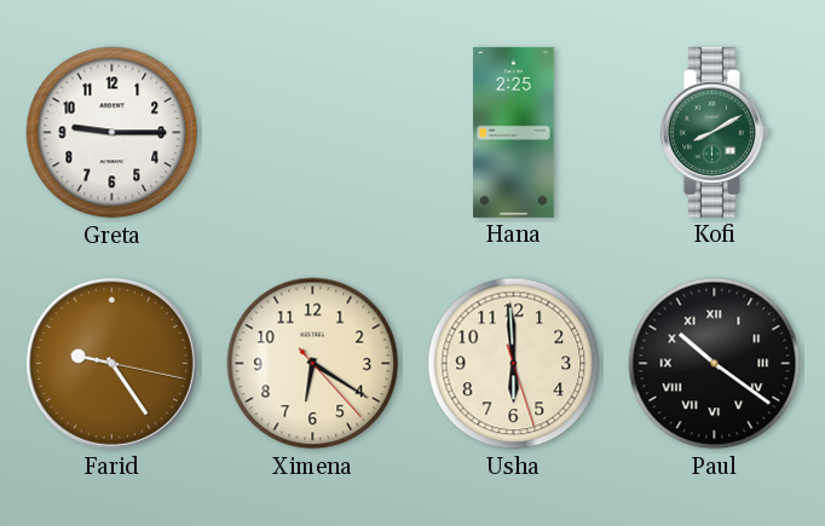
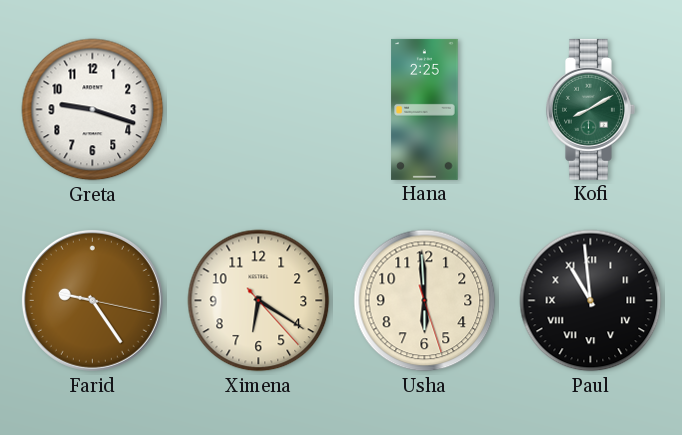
Greta: 9:15 -> 9:18 (93, 110)
Paul: 10:21 -> 10:59 (591, 301)
